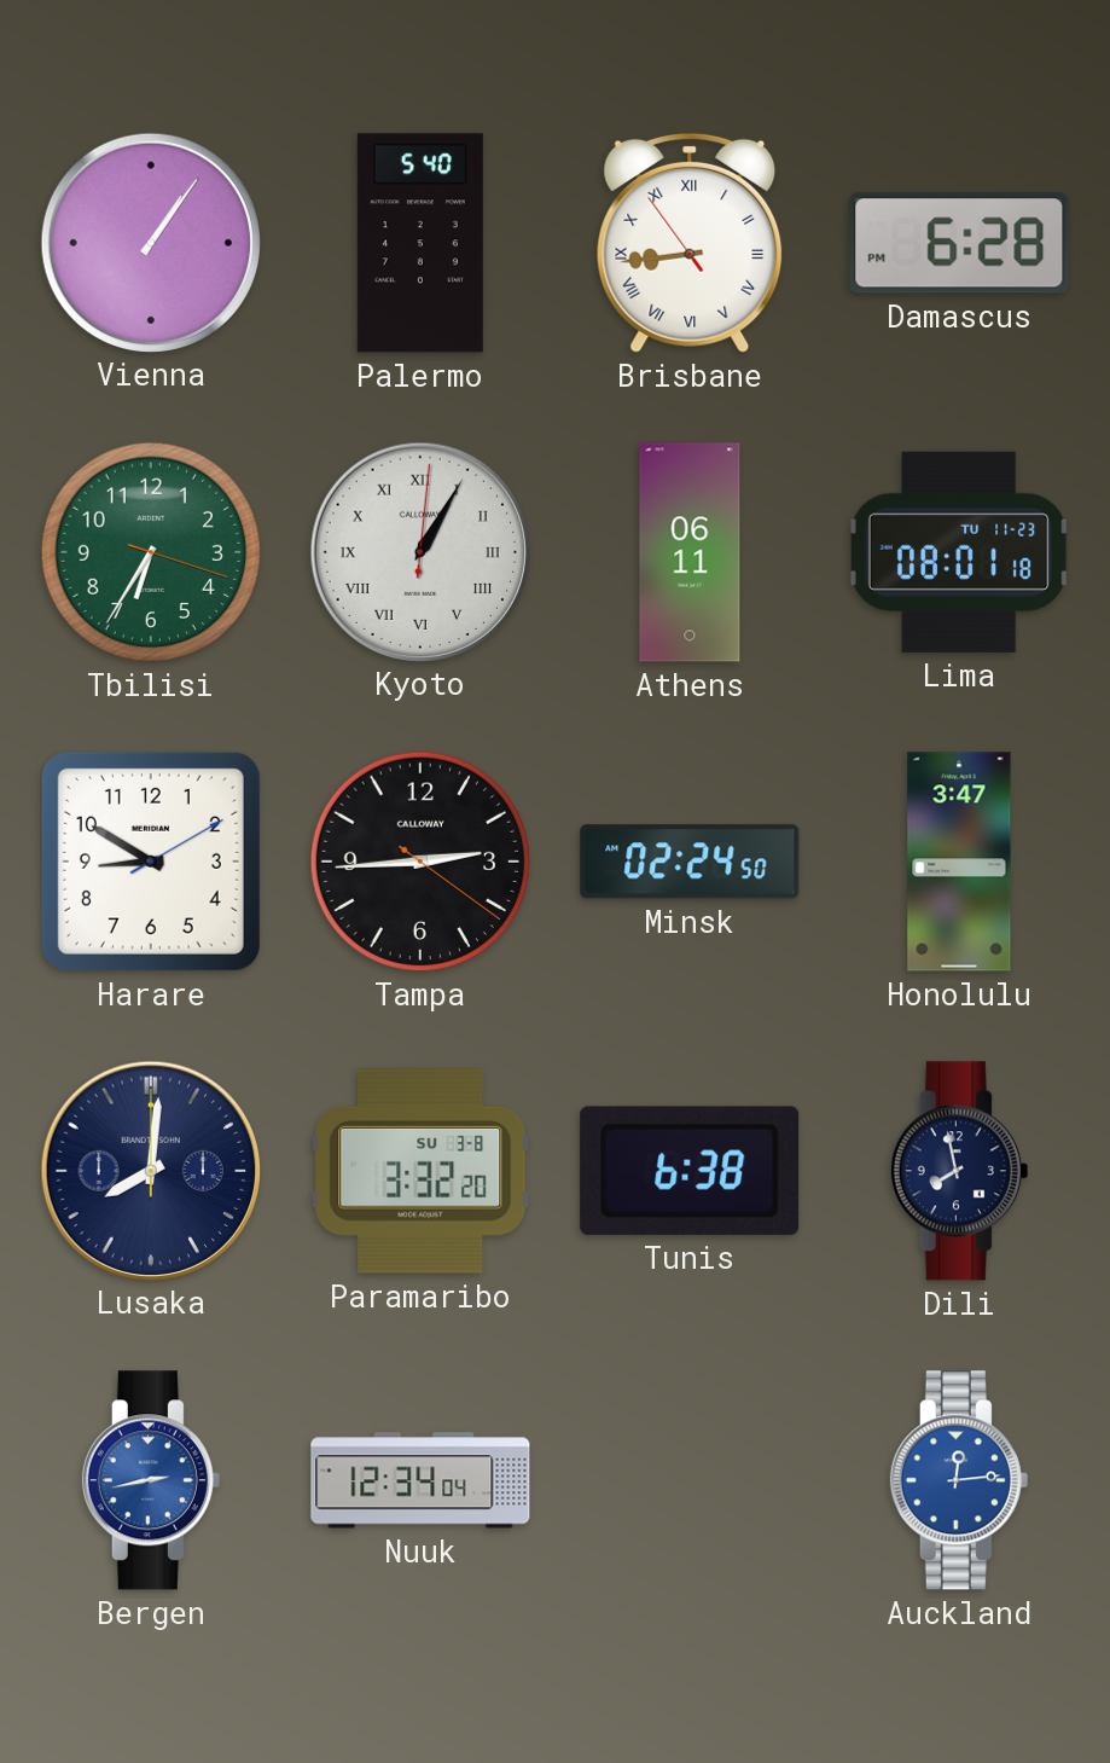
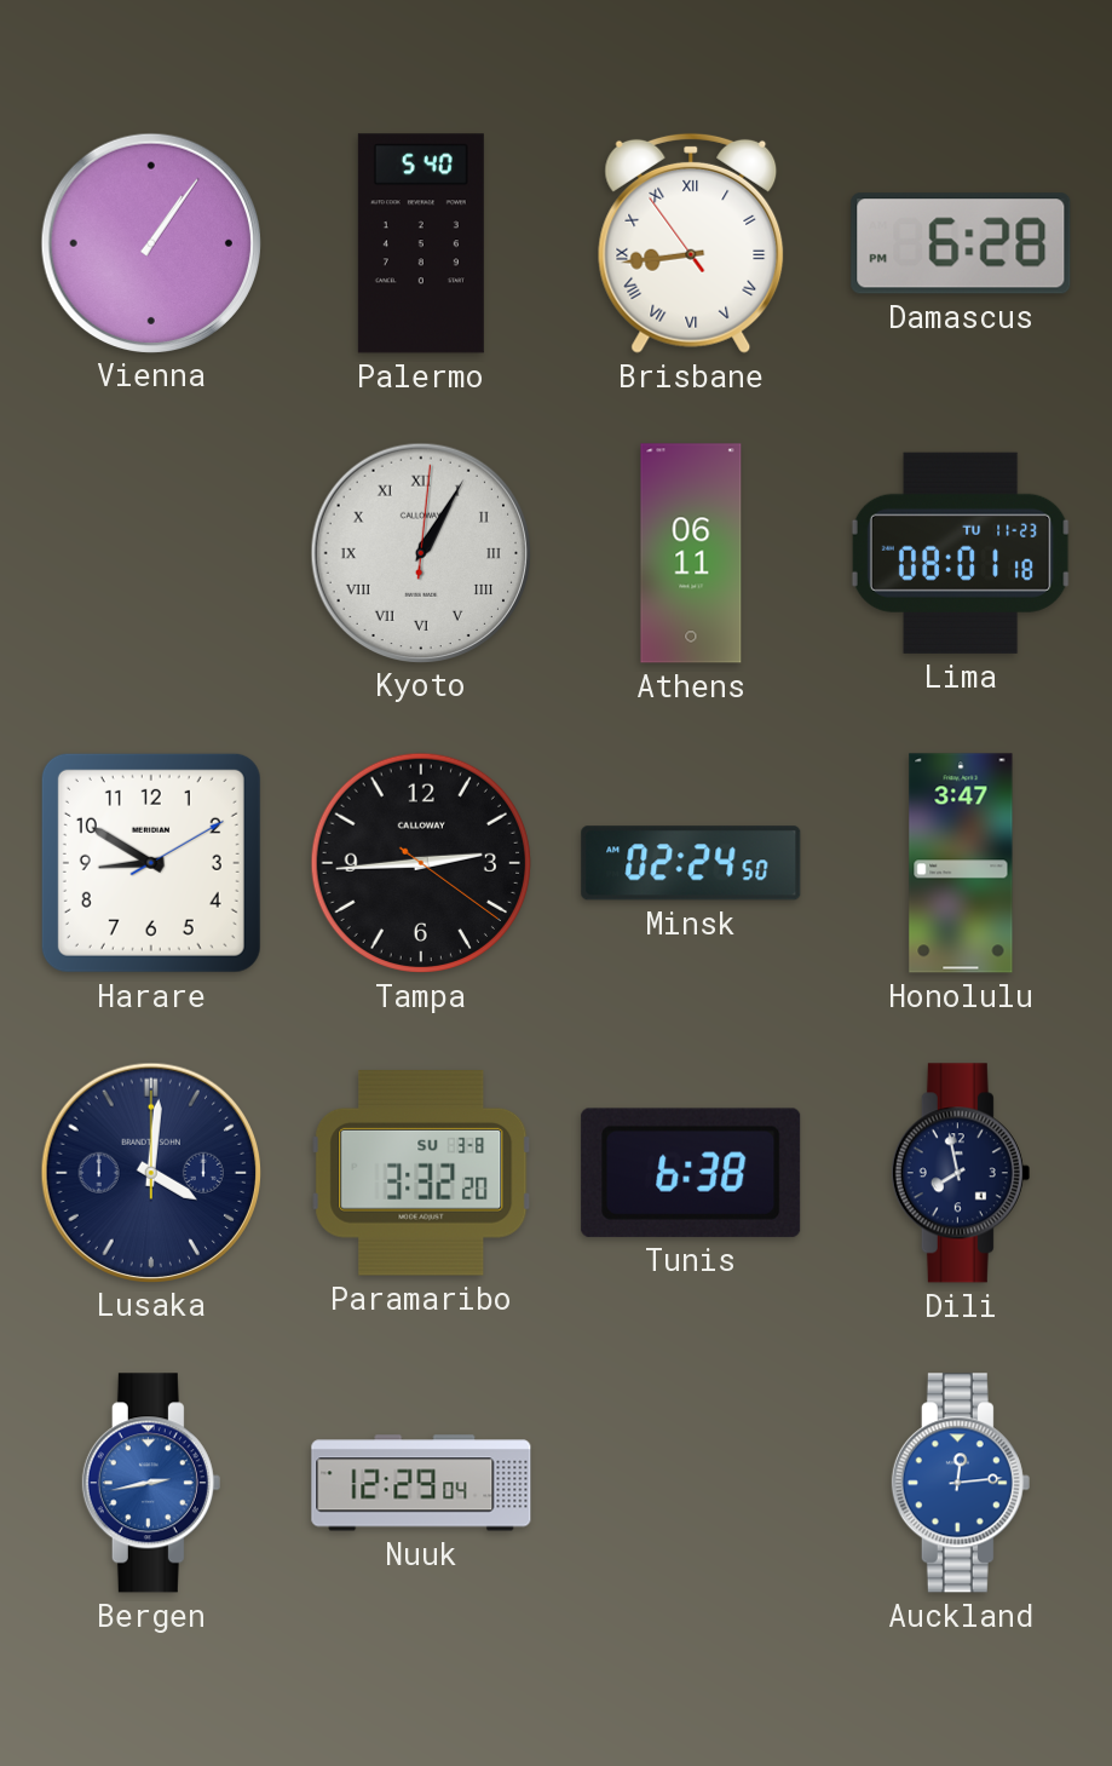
Tbilisi: 6:35 -> none (151, 552)
Lusaka: 8:01 -> 4:01 (150, 1172)
Nuuk: 12:34 -> 12:29 (421, 1483)
